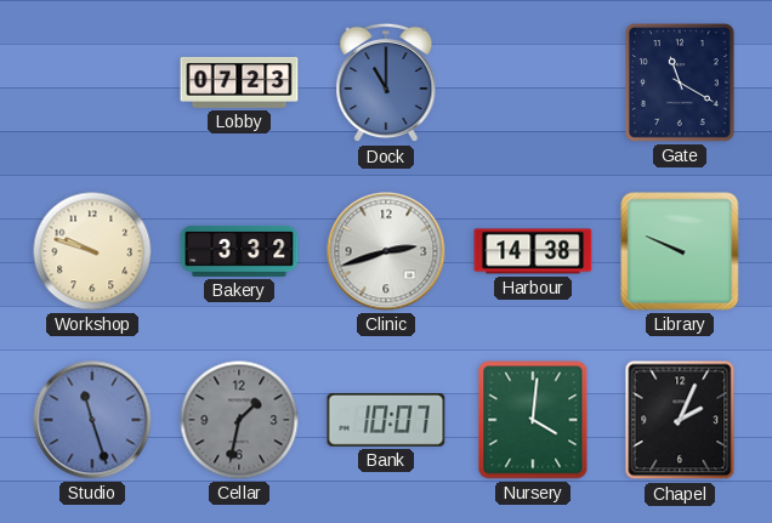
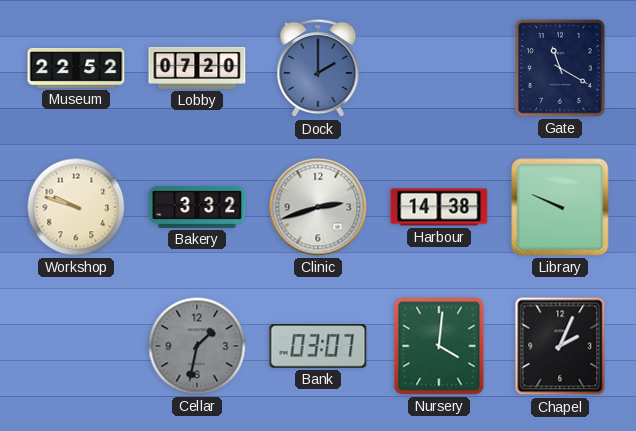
Museum: none -> 22:52 (76, 68)
Lobby: 07:23 -> 07:20 (197, 68)
Dock: 11:00 -> 2:00 (318, 68)
Studio: 11:27 -> none (92, 420)
Bank: 10:07 -> 03:07 (318, 347)
